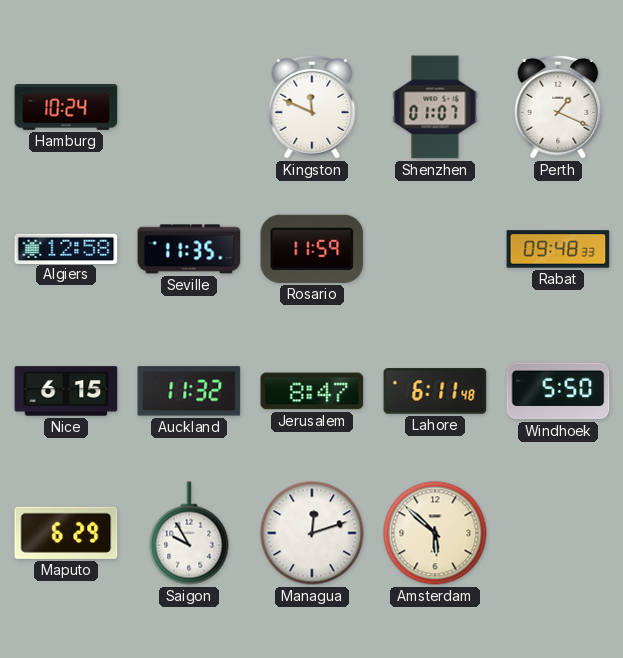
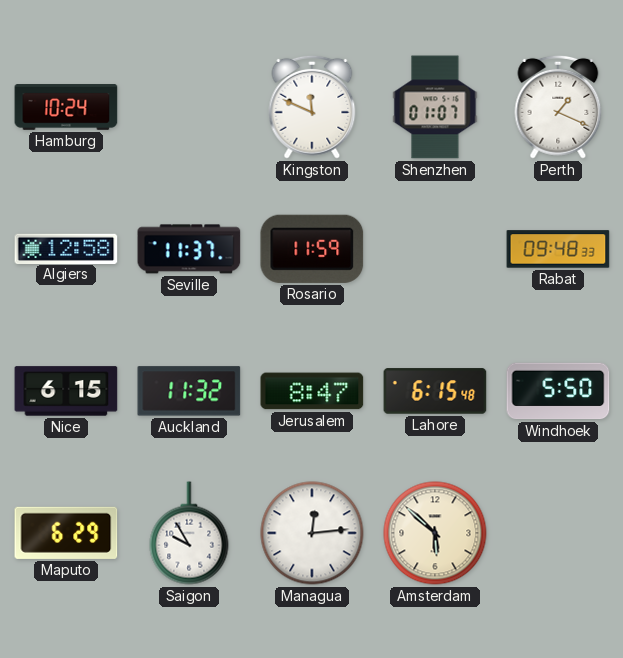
Seville: 11:35 -> 11:37 (189, 249)
Lahore: 6:11 -> 6:15 (435, 391)
Managua: 12:12 -> 12:14 (312, 533)
